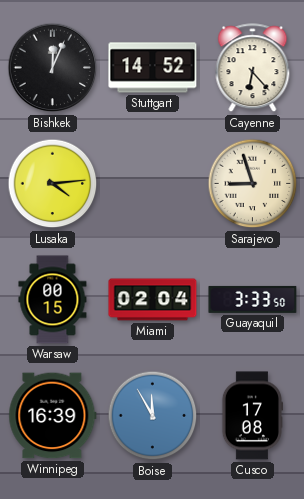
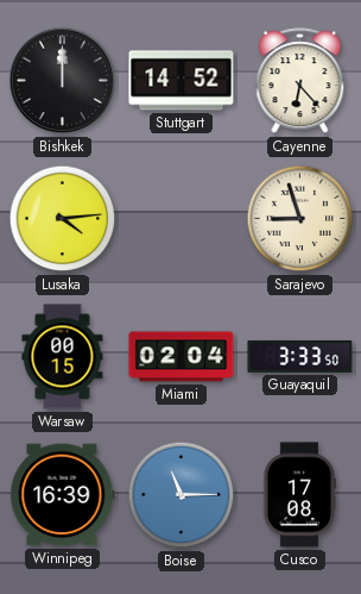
Bishkek: 12:04 -> 12:00 (63, 81)
Boise: 11:55 -> 11:15 (182, 495)
